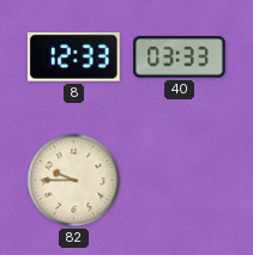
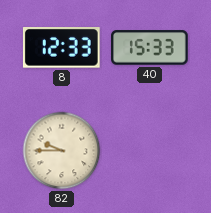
40: 03:33 -> 15:33 (150, 48)
